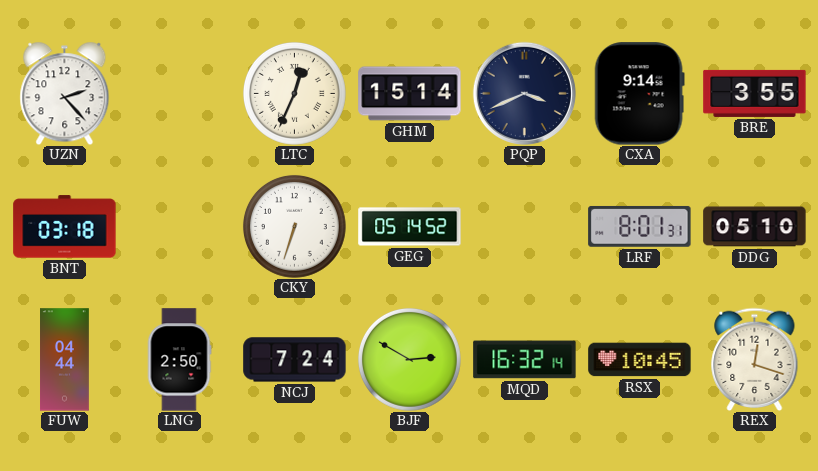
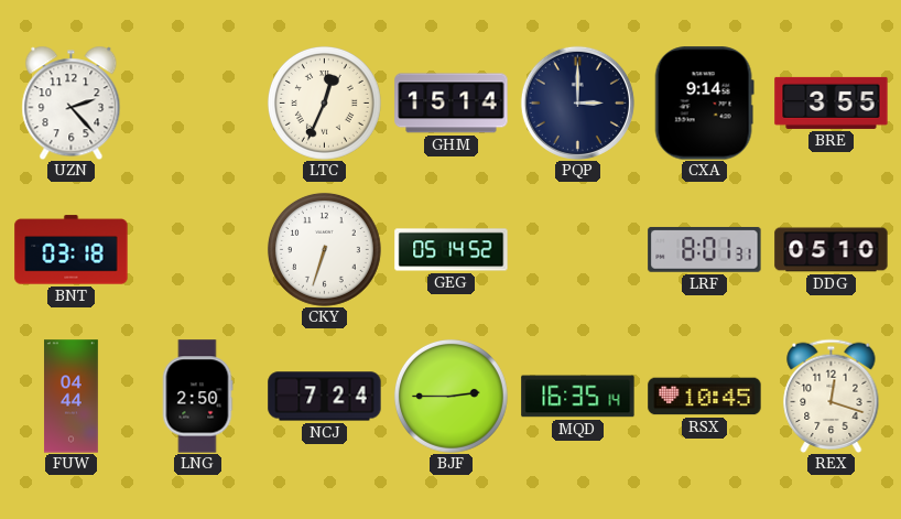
PQP: 3:41 -> 3:00 (577, 102)
BJF: 2:50 -> 2:45 (450, 396)
MQD: 16:32 -> 16:35 (578, 397)
